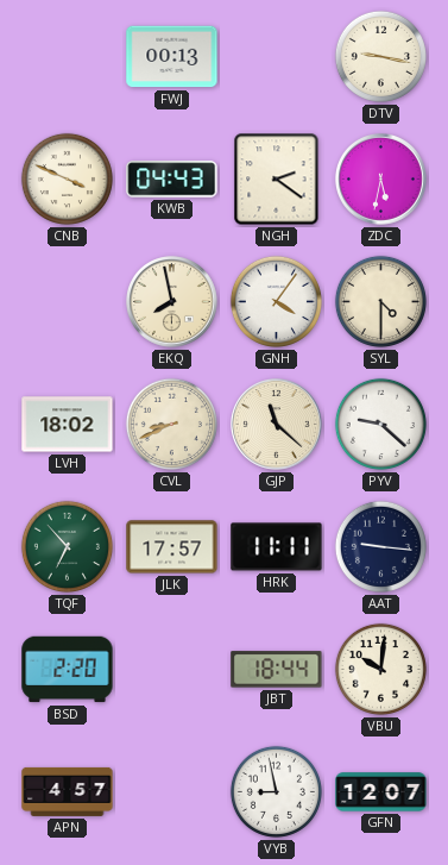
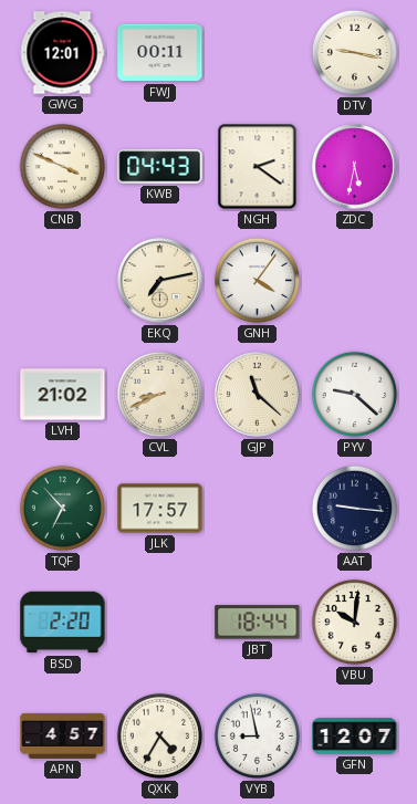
GWG: none -> 12:01 (62, 53)
FWJ: 00:13 -> 00:11 (160, 53)
EKQ: 7:58 -> 7:13 (160, 281)
SYL: 4:30 -> none (380, 301)
LVH: 18:02 -> 21:02 (63, 395)
HRK: 11:11 -> none (277, 547)
QXK: none -> 4:35 (159, 735)
